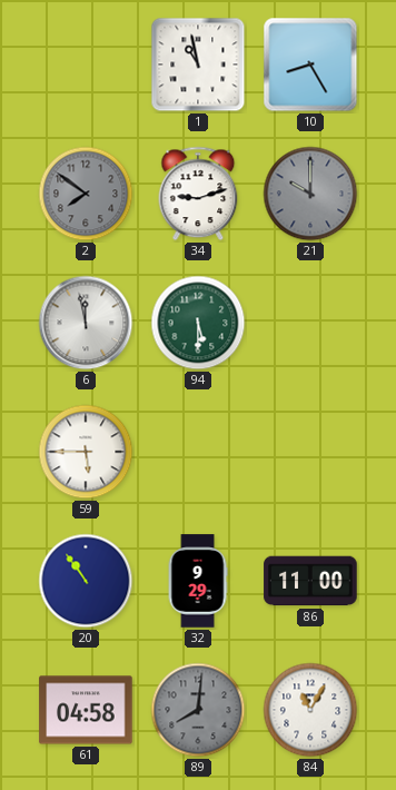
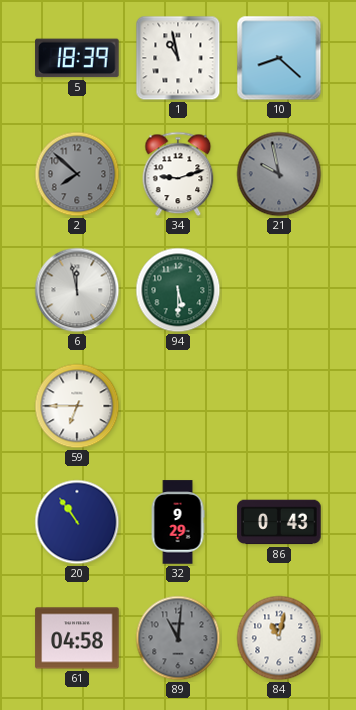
5: none -> 18:39 (77, 58)
10: 8:25 -> 8:22 (279, 58)
2: 7:51 -> 7:52 (77, 174)
21: 10:00 -> 9:58 (279, 174)
59: 5:45 -> 6:45 (77, 406)
86: 11:00 -> 0:43 (279, 522)
89: 8:01 -> 11:01 (178, 638)
84: 11:05 -> 11:02 (279, 638)
